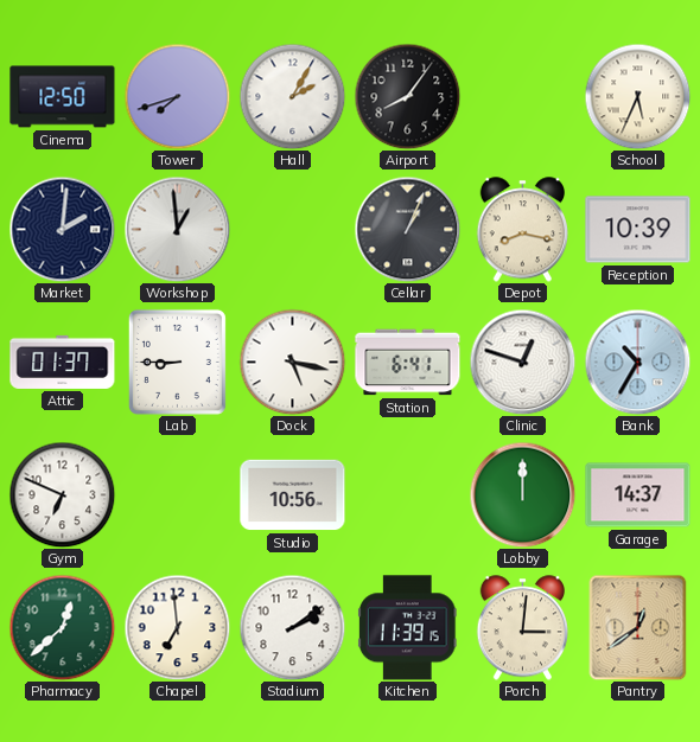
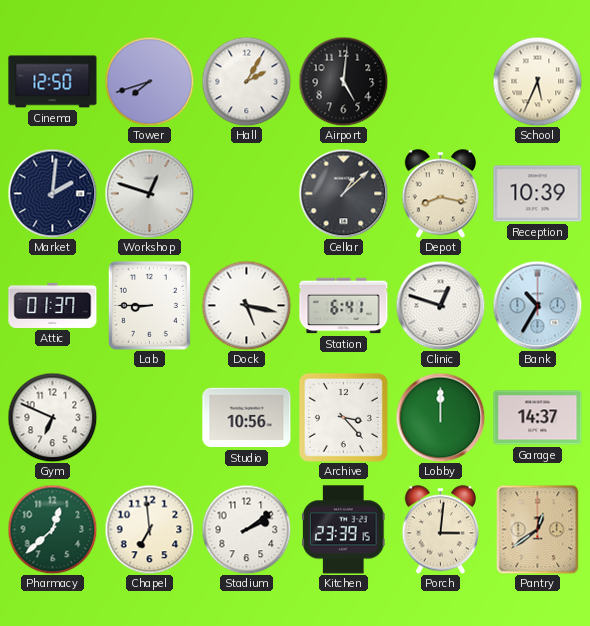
Airport: 8:06 -> 5:01 (343, 81)
Workshop: 12:59 -> 12:48 (149, 193)
Cellar: 1:04 -> 1:08 (343, 193)
Archive: none -> 3:23 (343, 417)
Kitchen: 11:39 -> 23:39 (344, 530)
